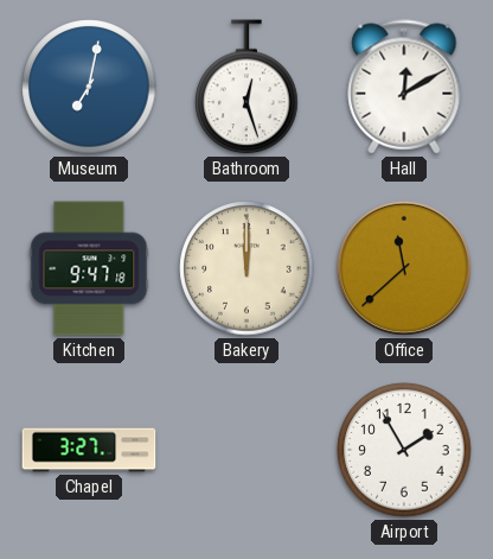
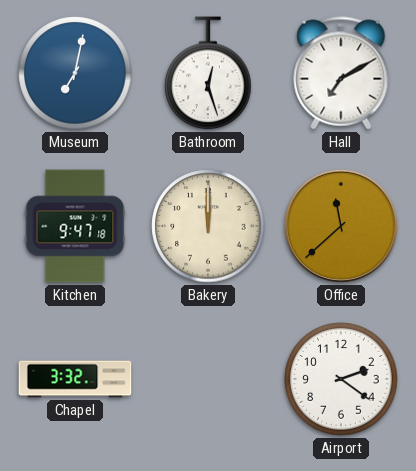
Hall: 12:10 -> 7:10 (341, 73)
Chapel: 3:27 -> 3:32 (75, 379)
Airport: 1:55 -> 2:21 (341, 379)
